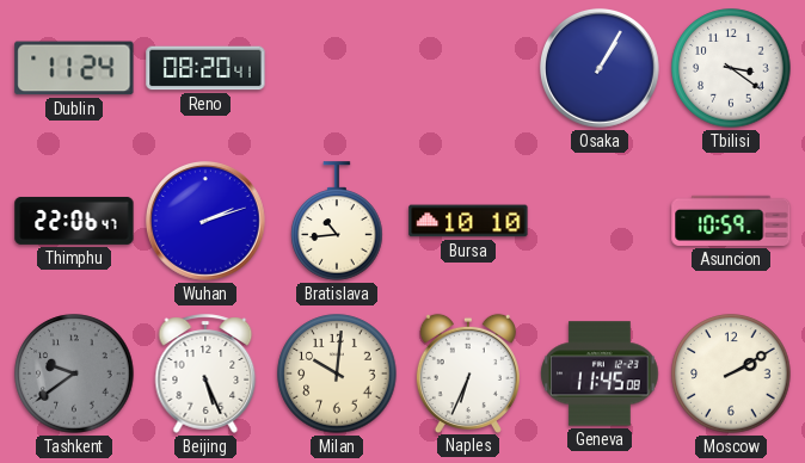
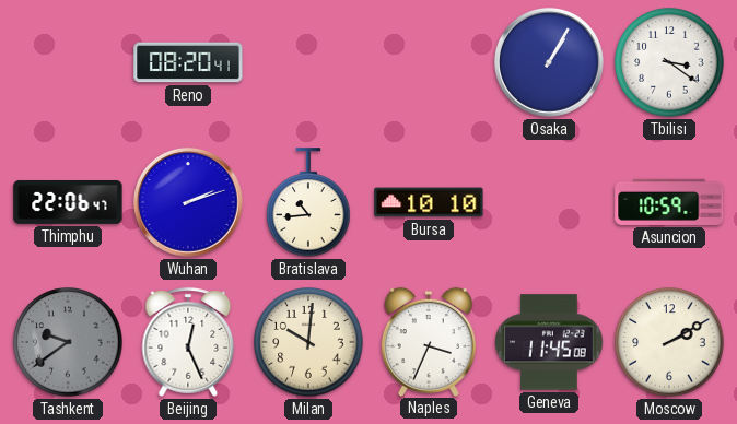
Dublin: 11:24 -> none (74, 68)
Beijing: 5:26 -> 12:26 (188, 342)
Naples: 6:34 -> 3:34 (429, 341)
